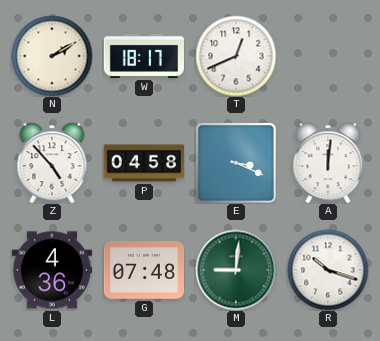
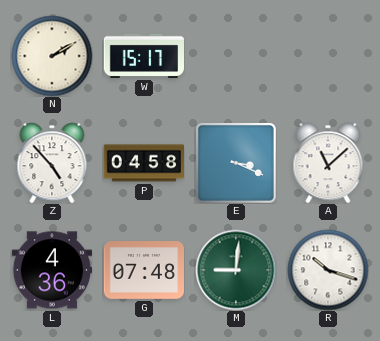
W: 18:17 -> 15:17 (143, 56)
T: 12:41 -> none (236, 56)
A: 12:01 -> 11:08 (328, 163)
